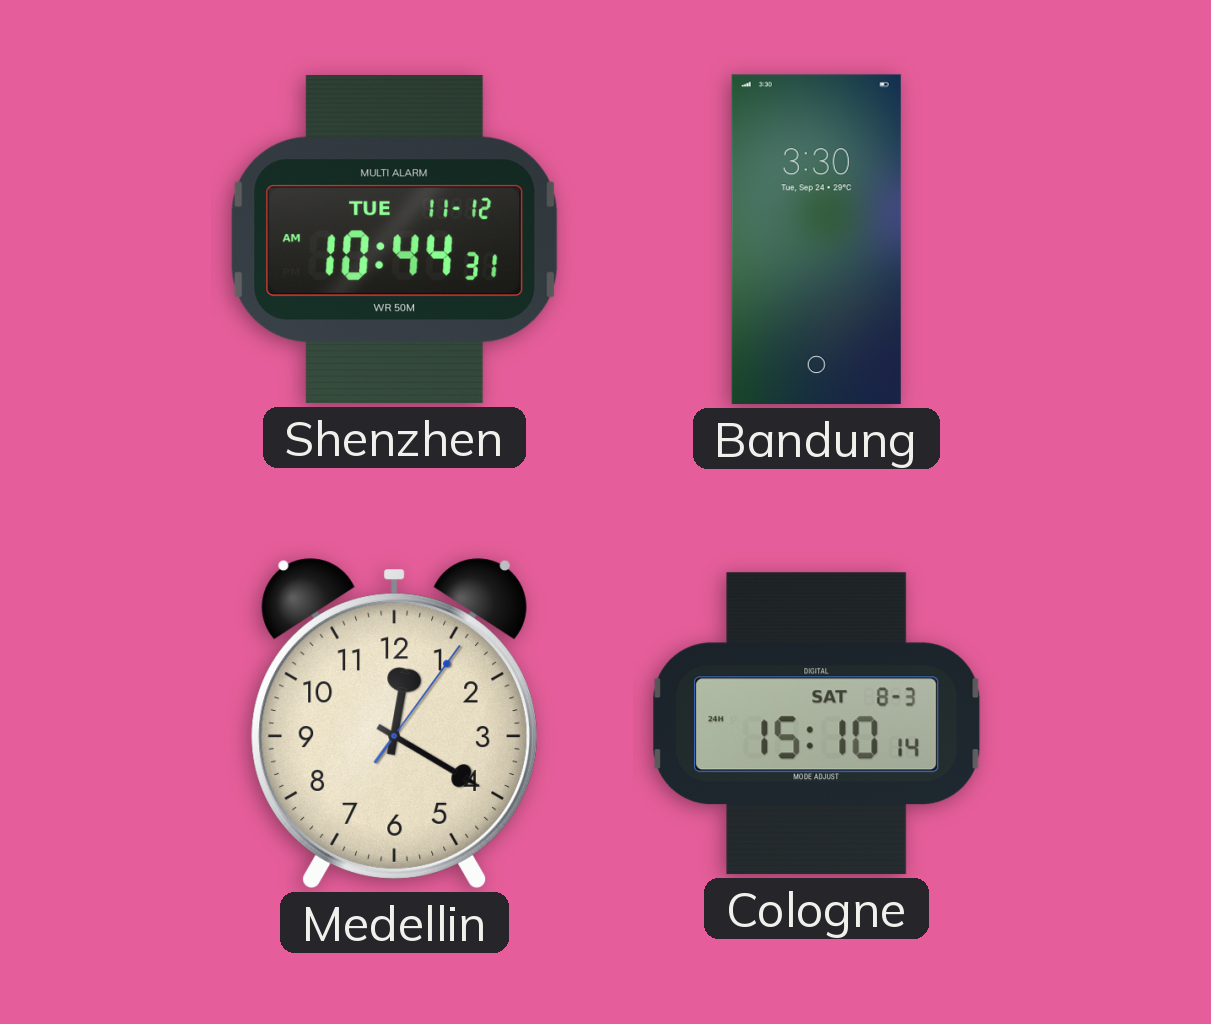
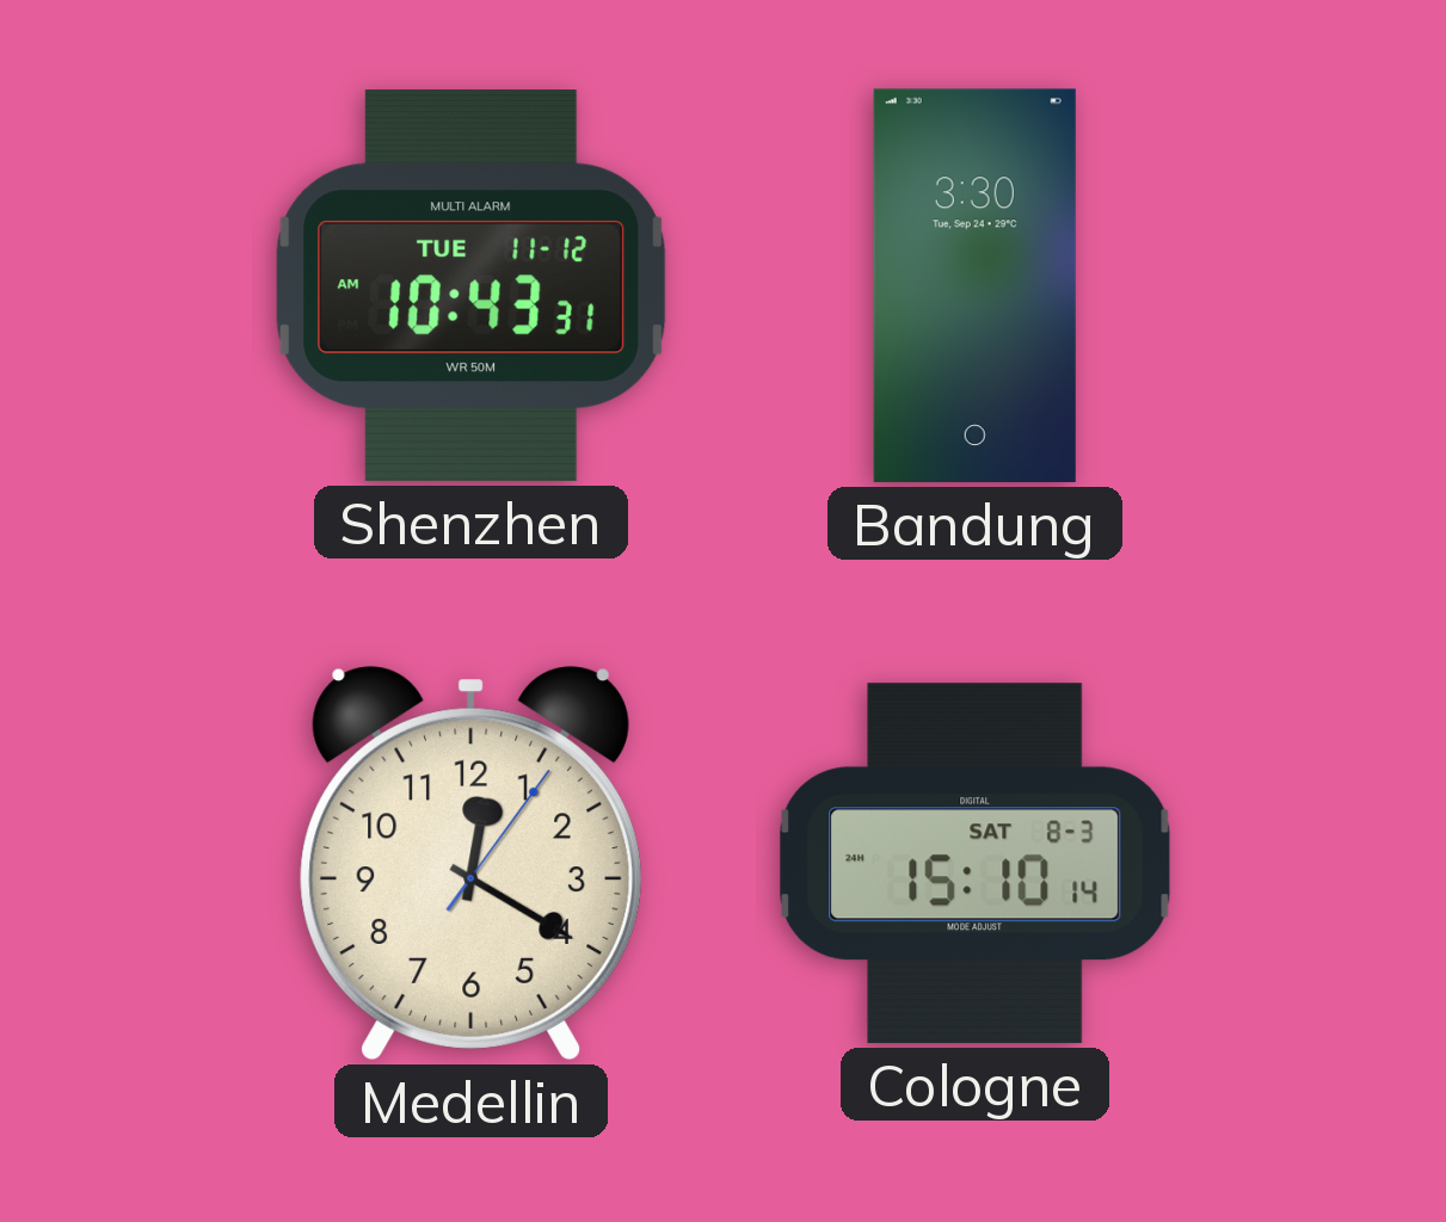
Shenzhen: 10:44 -> 10:43 (472, 286)
